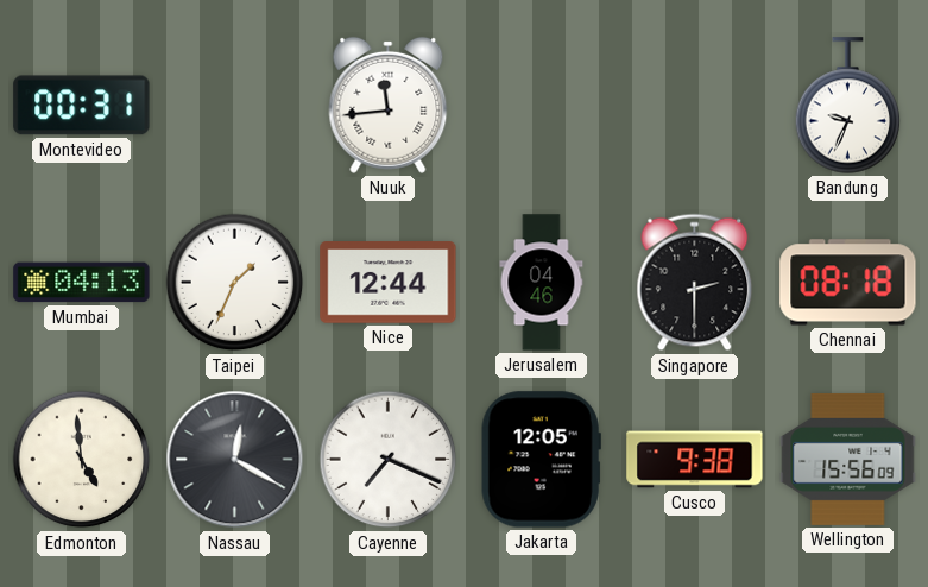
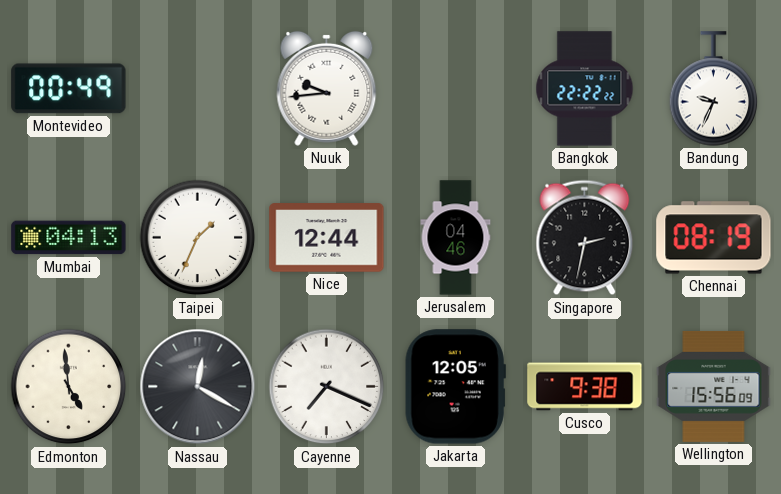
Montevideo: 00:31 -> 00:49 (69, 89)
Nuuk: 11:44 -> 9:44 (327, 88)
Bangkok: none -> 22:22 (585, 89)
Singapore: 2:30 -> 2:32 (585, 238)
Chennai: 08:18 -> 08:19 (714, 238)
